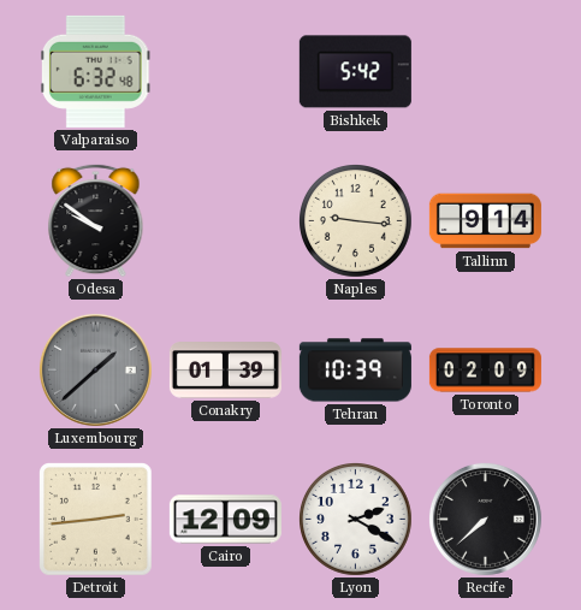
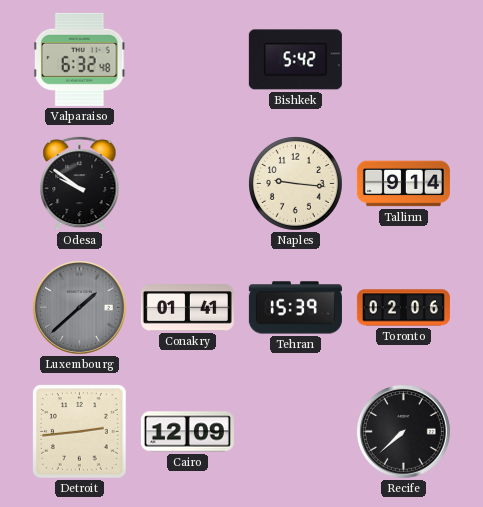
Conakry: 01:39 -> 01:41 (187, 308)
Tehran: 10:39 -> 15:39 (295, 308)
Toronto: 02:09 -> 02:06 (403, 308)
Lyon: 2:20 -> none (356, 520)
